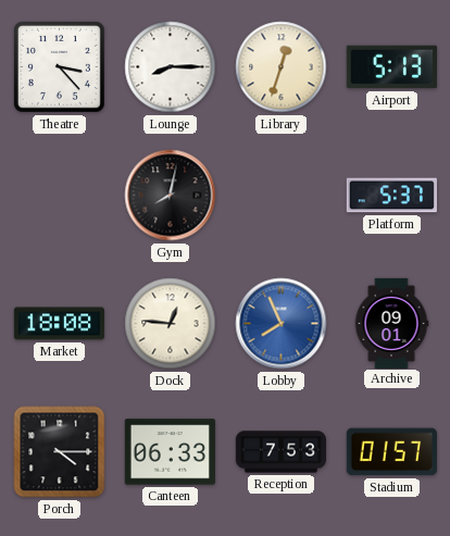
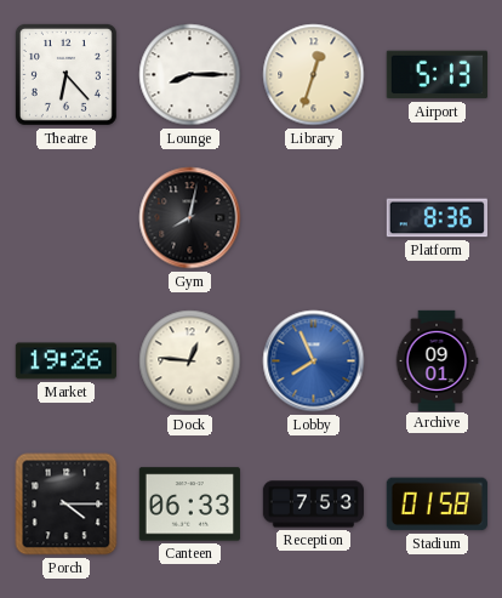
Theatre: 3:23 -> 6:23 (65, 74)
Platform: 5:37 -> 8:36 (437, 218)
Market: 18:08 -> 19:26 (65, 361)
Stadium: 01:57 -> 01:58 (437, 505)
